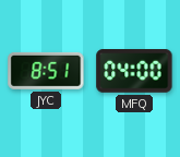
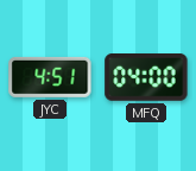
JYC: 8:51 -> 4:51 (50, 77)
